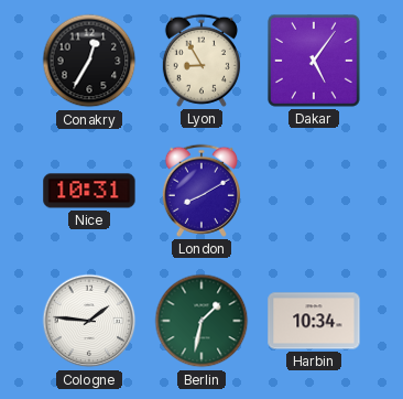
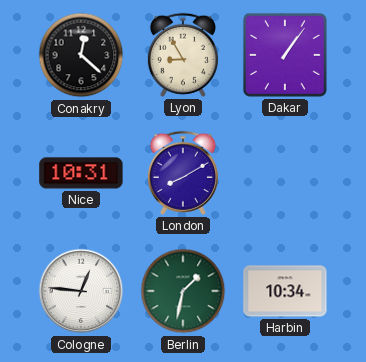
Conakry: 12:35 -> 12:22 (81, 55)
Dakar: 5:06 -> 1:06 (285, 55)
Cologne: 1:46 -> 12:46 (81, 291)
